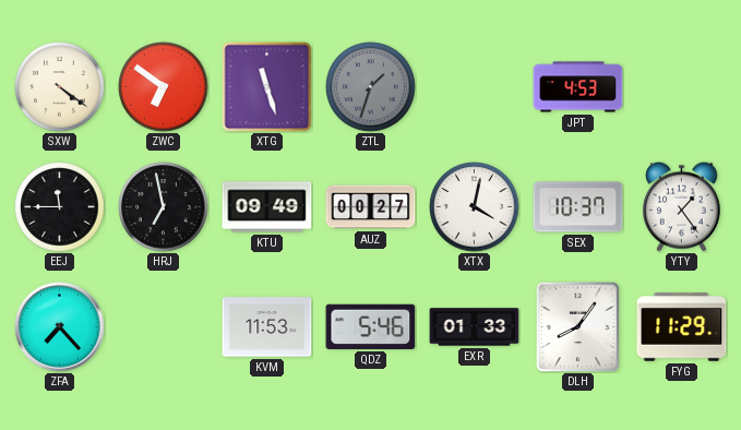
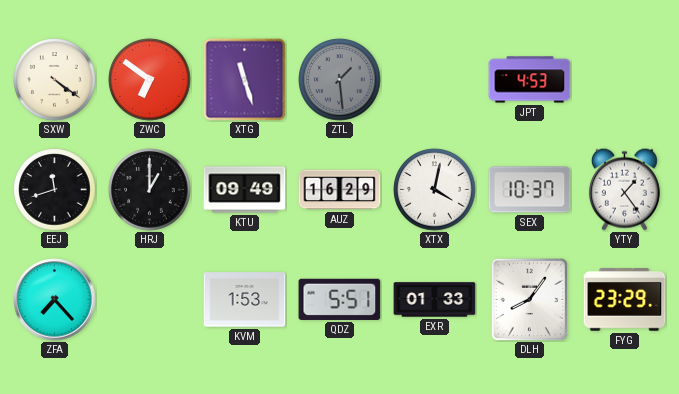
ZTL: 1:33 -> 1:29 (340, 80)
EEJ: 11:45 -> 11:42 (55, 190)
HRJ: 6:58 -> 1:00 (150, 190)
AUZ: 00:27 -> 16:29 (340, 190)
KVM: 11:53 -> 1:53 (245, 300)
QDZ: 5:46 -> 5:51 (340, 299)
FYG: 11:29 -> 23:29 (625, 300)
